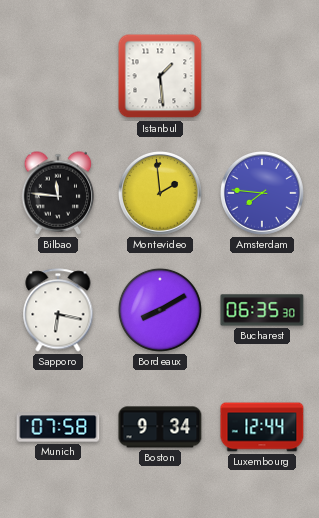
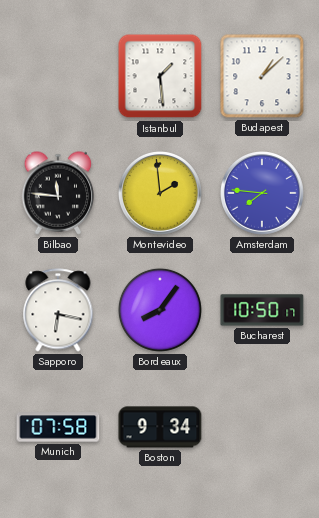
Budapest: none -> 1:08 (262, 76)
Bordeaux: 8:10 -> 8:06 (160, 310)
Bucharest: 06:35 -> 10:50 (262, 310)
Luxembourg: 12:44 -> none (262, 427)
